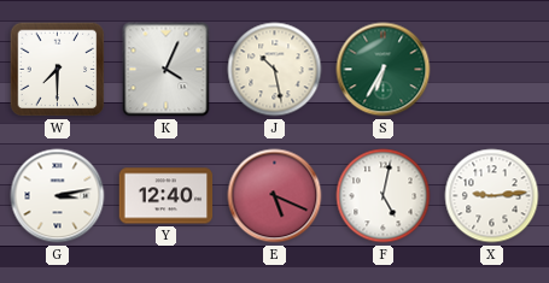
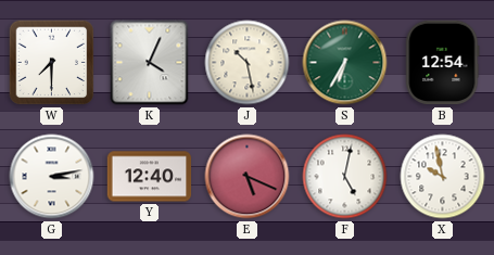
B: none -> 12:54 (443, 63)
X: 9:14 -> 9:58 (443, 177)
